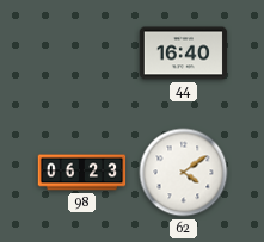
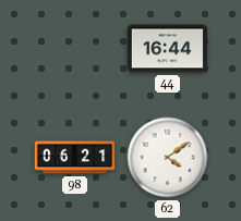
44: 16:40 -> 16:44 (168, 49)
98: 06:23 -> 06:21 (75, 158)
